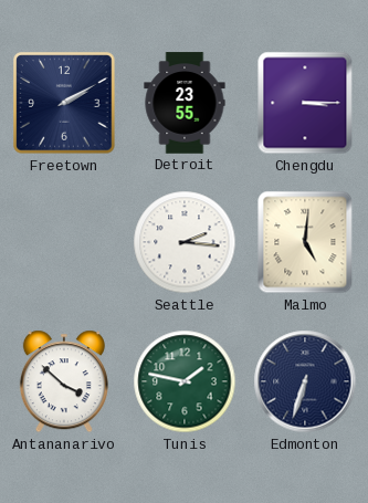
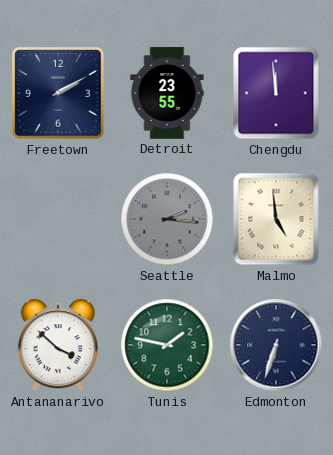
Chengdu: 3:15 -> 11:59 (276, 93)
Seattle dial: white -> grey (167, 219)
Malmo: 5:01 -> 4:59 (276, 219)
